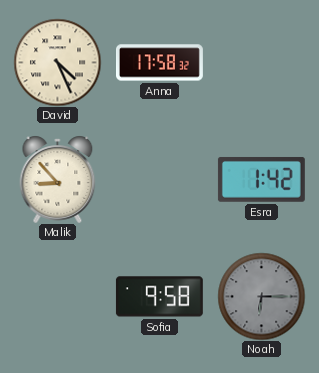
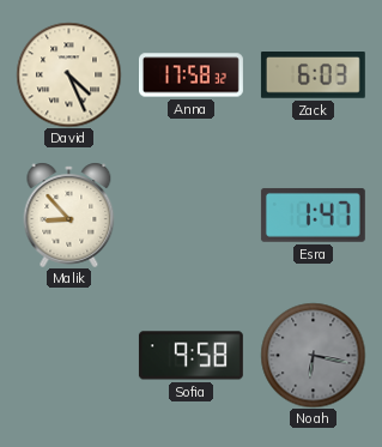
Zack: none -> 6:03 (313, 75)
Esra: 1:42 -> 1:47 (313, 216)
Noah: 6:15 -> 6:17 (313, 355)
